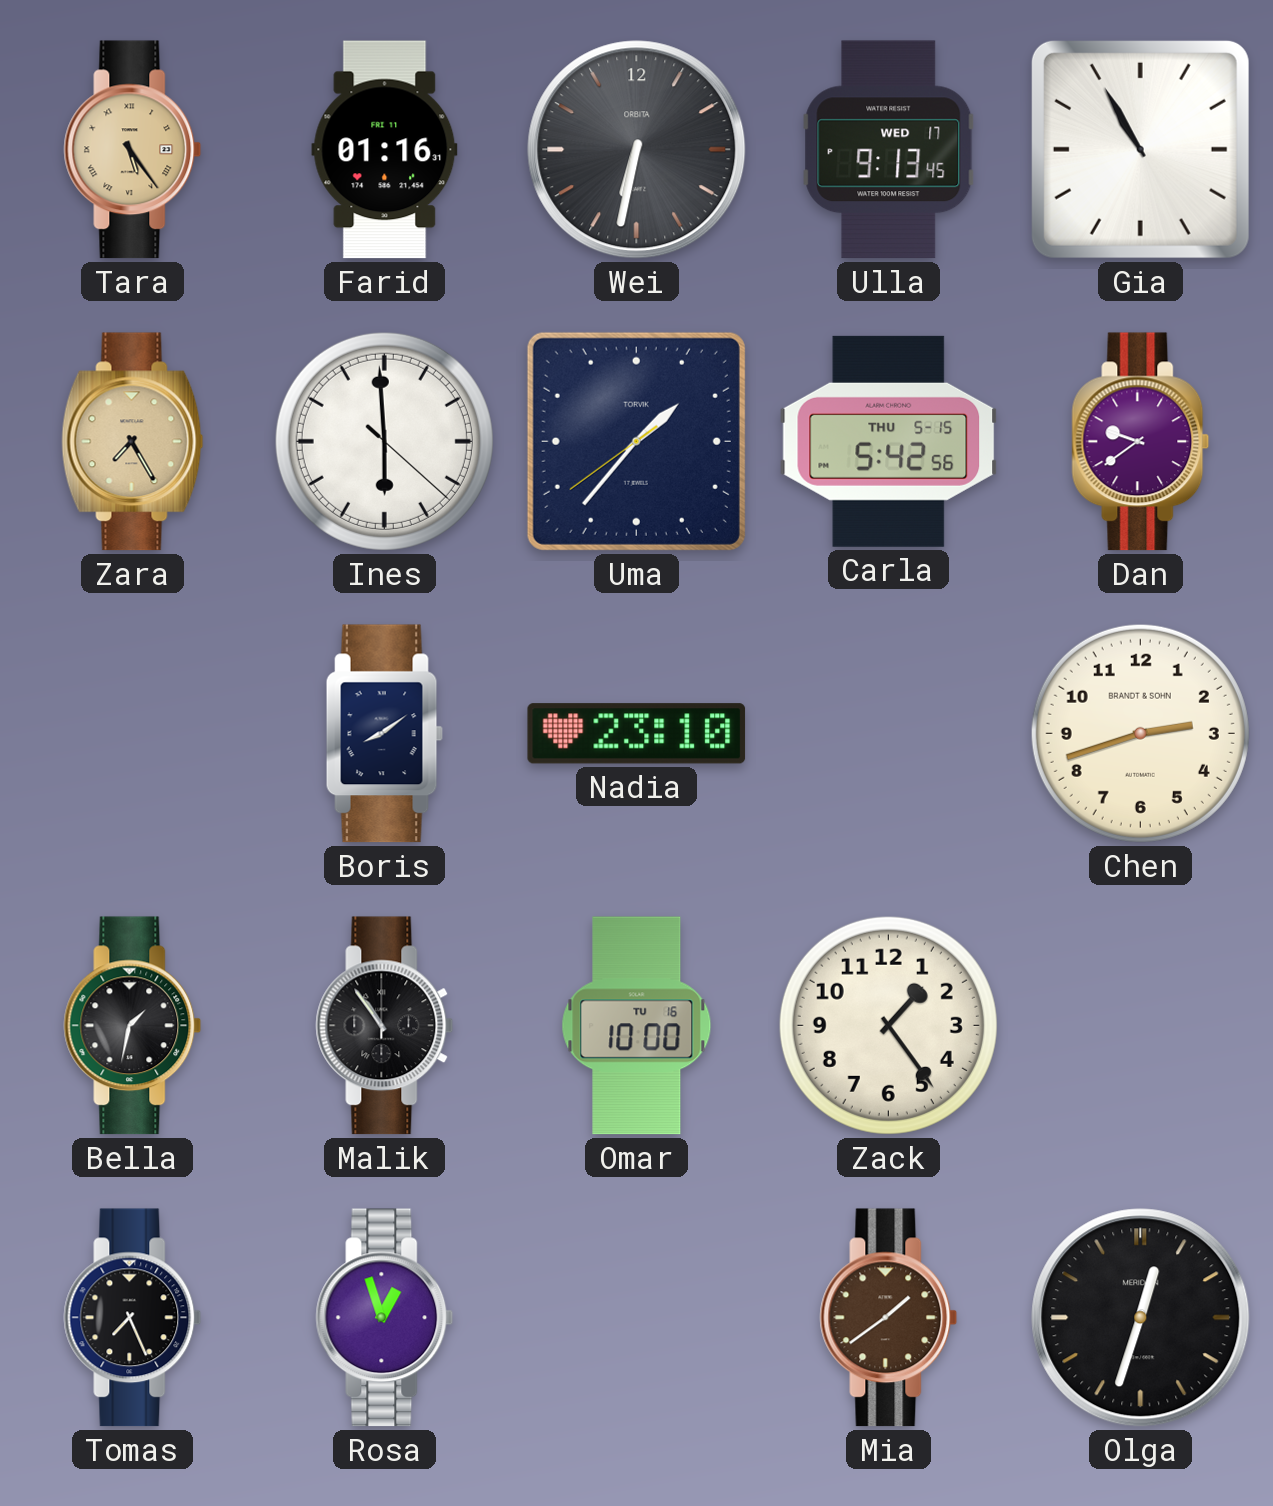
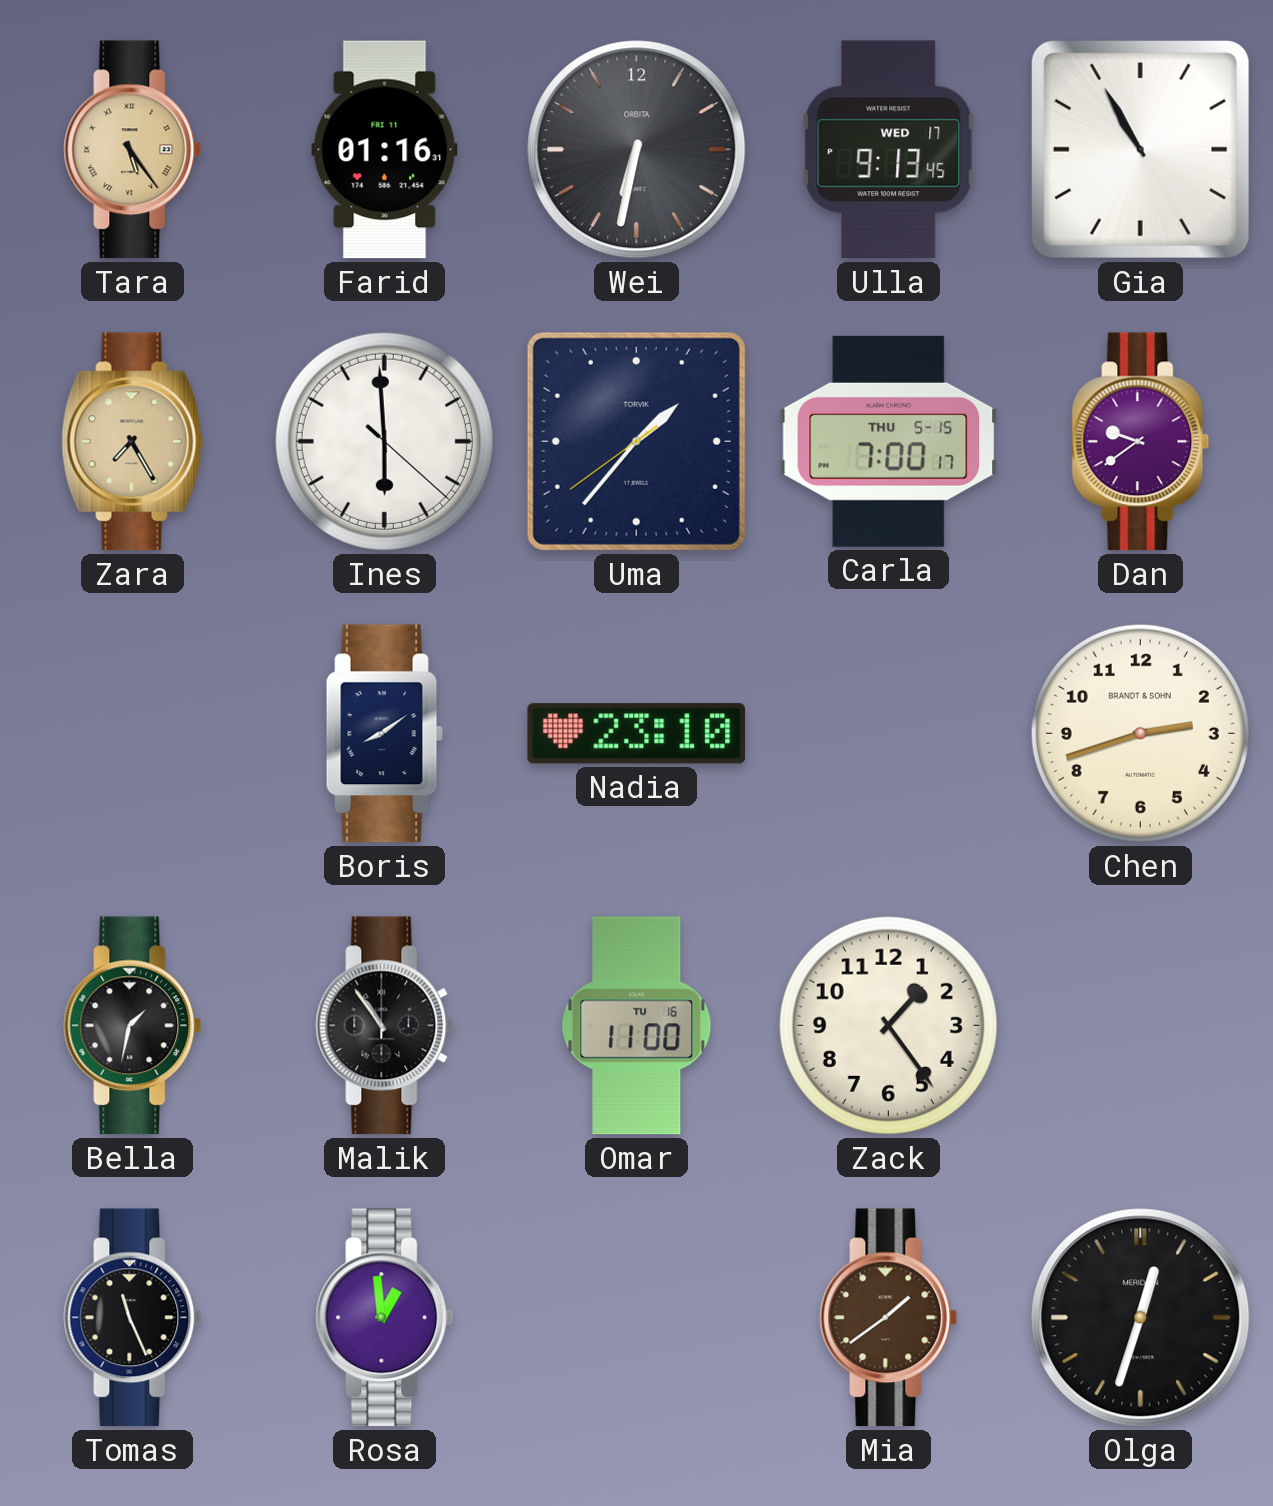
Carla: 5:42 -> 7:00 (889, 441)
Omar: 10:00 -> 11:00 (637, 1026)
Tomas: 7:26 -> 11:26 (133, 1318)
Rosa: 12:57 -> 12:59 (385, 1318)
